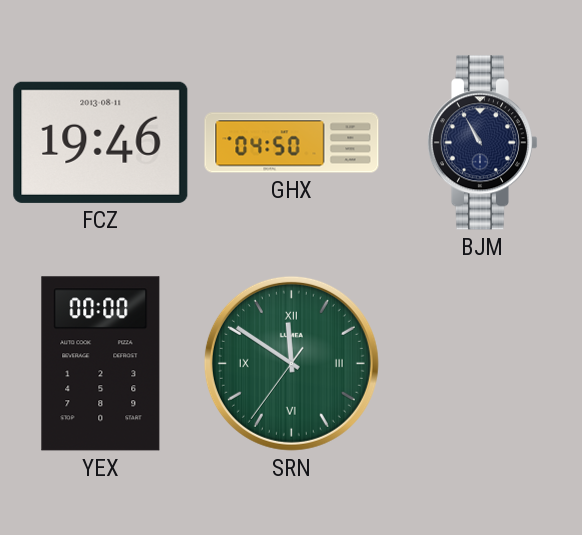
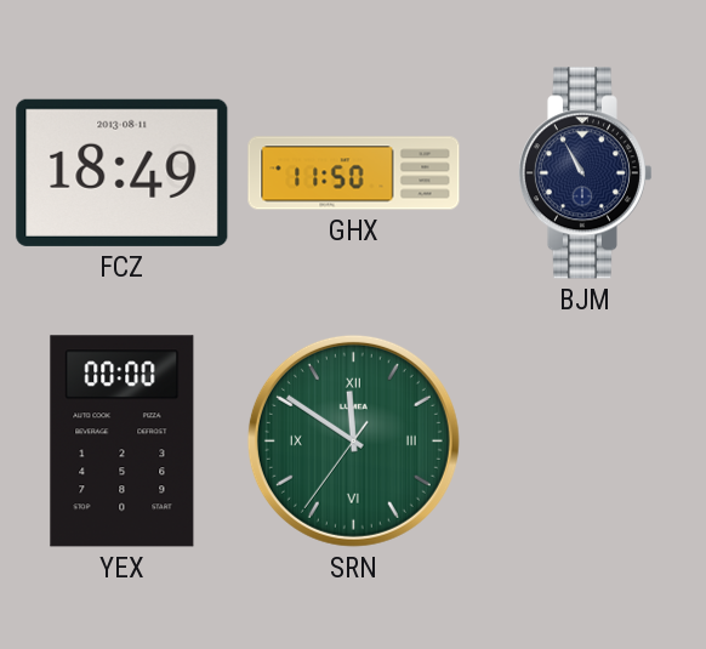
FCZ: 19:46 -> 18:49 (123, 172)
GHX: 04:50 -> 11:50 (354, 173)
